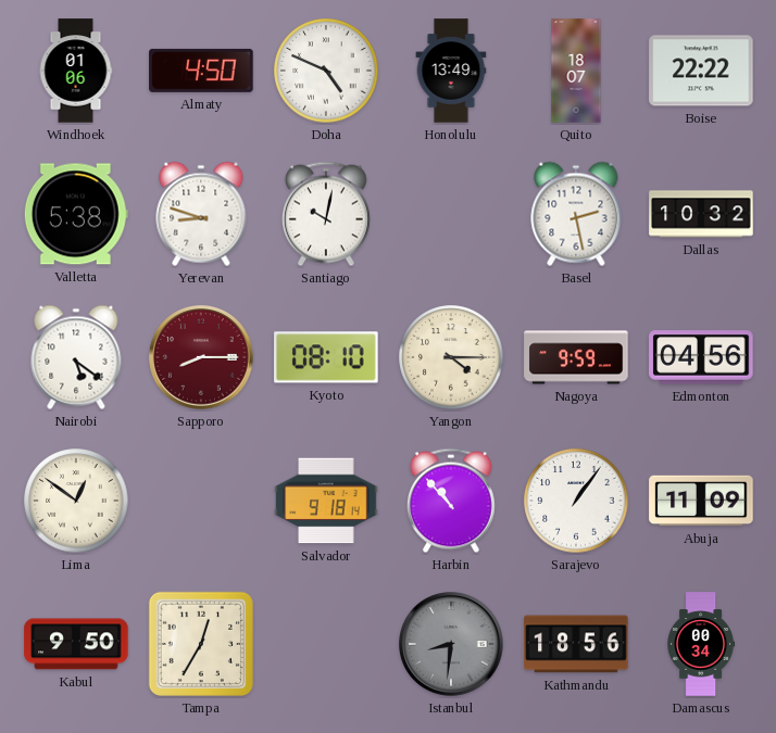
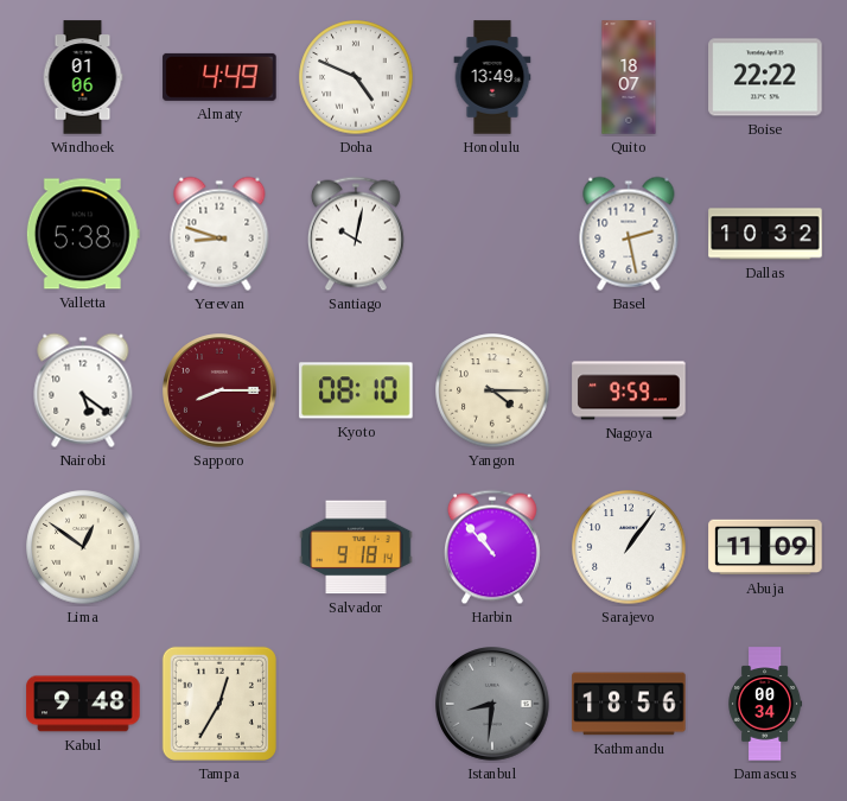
Almaty: 4:50 -> 4:49 (219, 77)
Edmonton: 04:56 -> none (701, 357)
Kabul: 9:50 -> 9:48 (83, 704)
